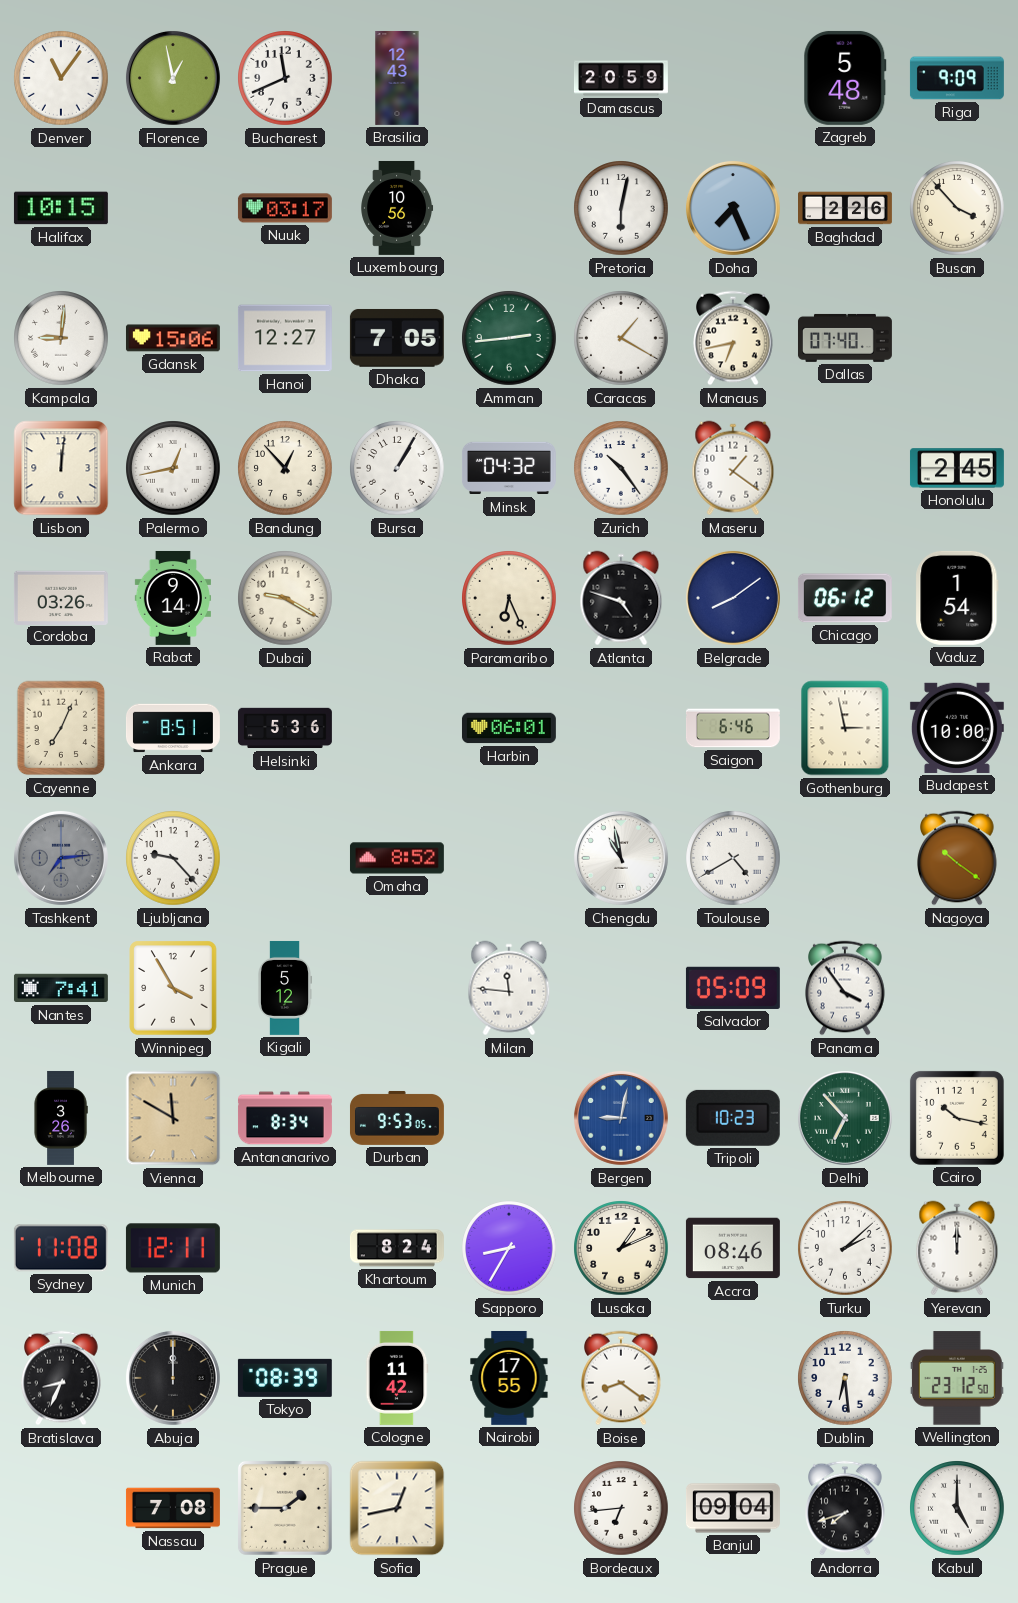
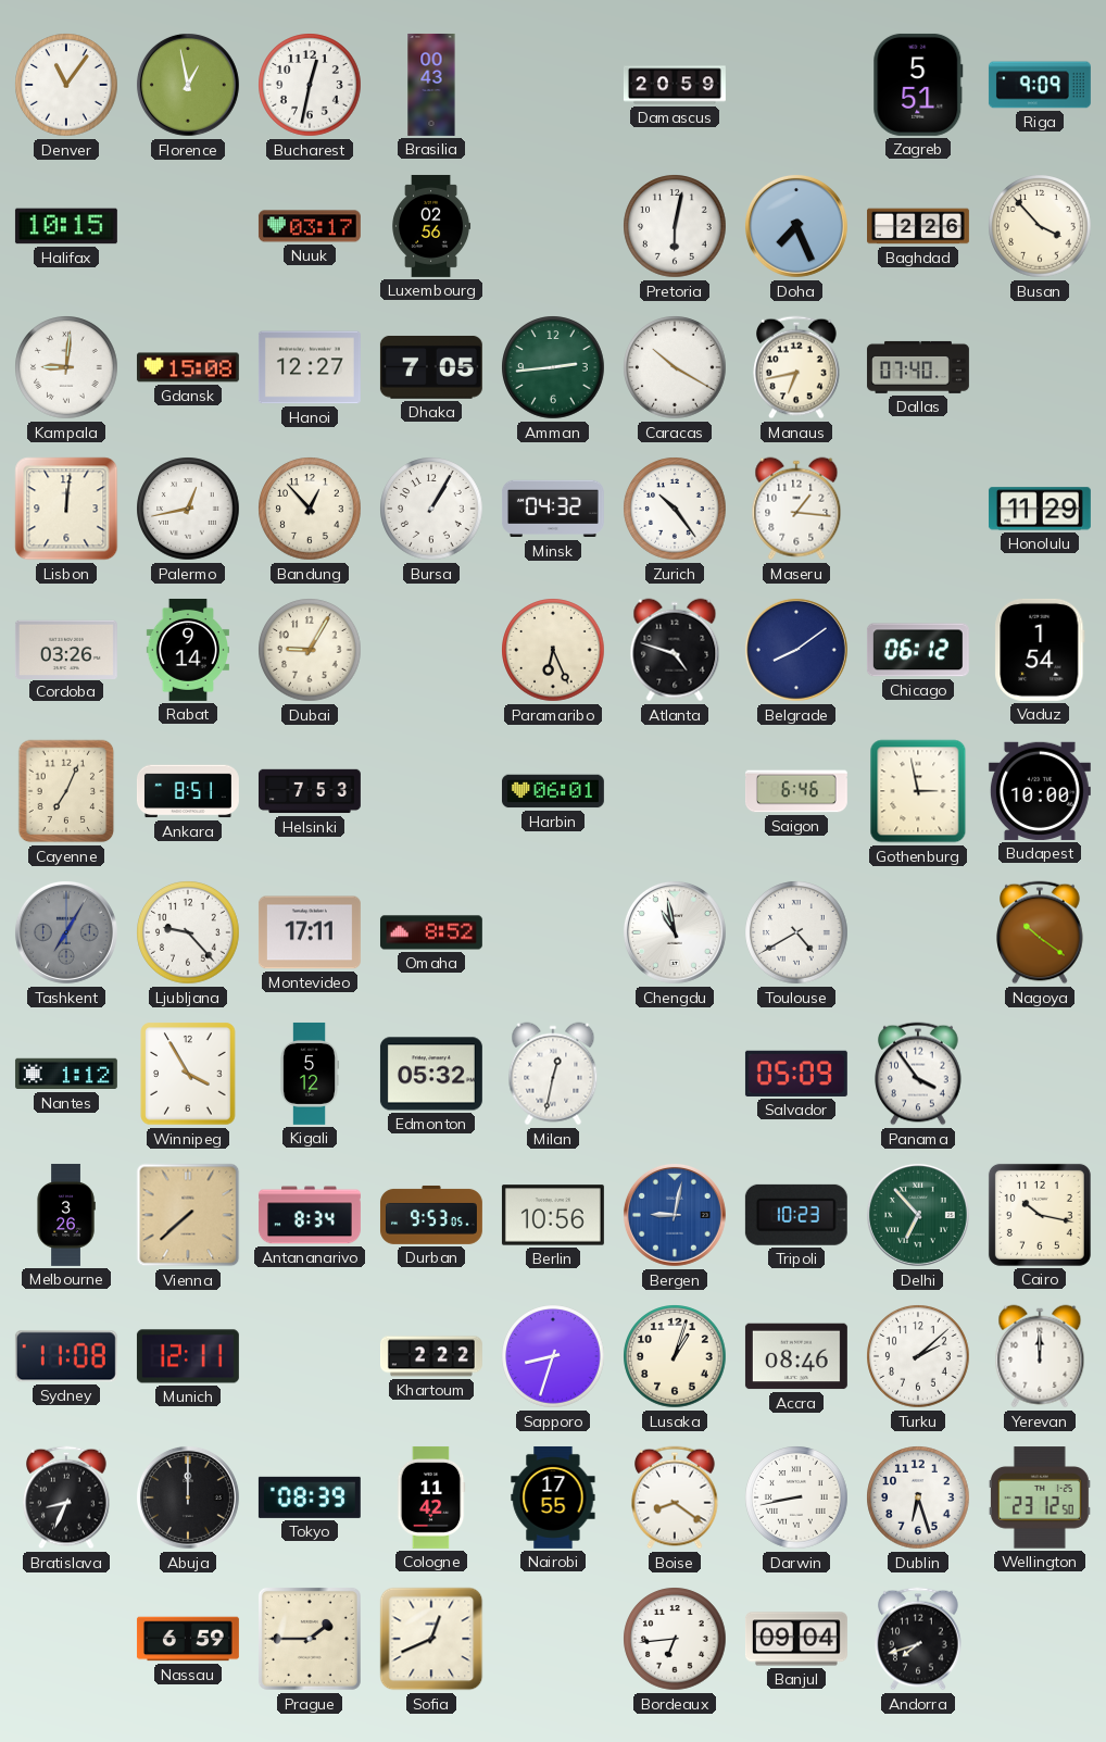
Bucharest: 11:41 -> 12:32 (310, 85)
Brasilia: 12:43 -> 00:43 (431, 85)
Zagreb: 5:48 -> 5:51 (918, 85)
Luxembourg: 10:56 -> 02:56 (431, 226)
Gdansk: 15:06 -> 15:08 (188, 367)
Caracas: 1:20 -> 10:20 (675, 367)
Maseru: 1:21 -> 1:16 (796, 509)
Honolulu: 2:45 -> 11:29 (1040, 509)
Dubai: 9:20 -> 9:05 (310, 650)
Helsinki: 5:36 -> 7:53 (310, 791)
Tashkent: 7:14 -> 7:05 (66, 932)
Montevideo: none -> 17:11 (310, 932)
Nantes: 7:41 -> 1:12 (66, 1074)
Edmonton: none -> 05:32 (431, 1074)
Milan: 11:46 -> 12:32 (553, 1074)
Vienna: 11:50 -> 7:38 (188, 1215)
Berlin: none -> 10:56 (553, 1215)
Khartoum: 8:24 -> 2:22 (431, 1356)
Sapporo: 8:35 -> 8:33 (553, 1356)
Lusaka: 1:11 -> 1:03 (675, 1356)
Darwin: none -> 8:43 (796, 1497)
Dublin: 6:29 -> 6:27 (918, 1497)
Nassau: 7:08 -> 6:59 (188, 1639)
Sofia: 12:43 -> 12:41 (431, 1639)
Kabul: 5:00 -> none (957, 1508)
